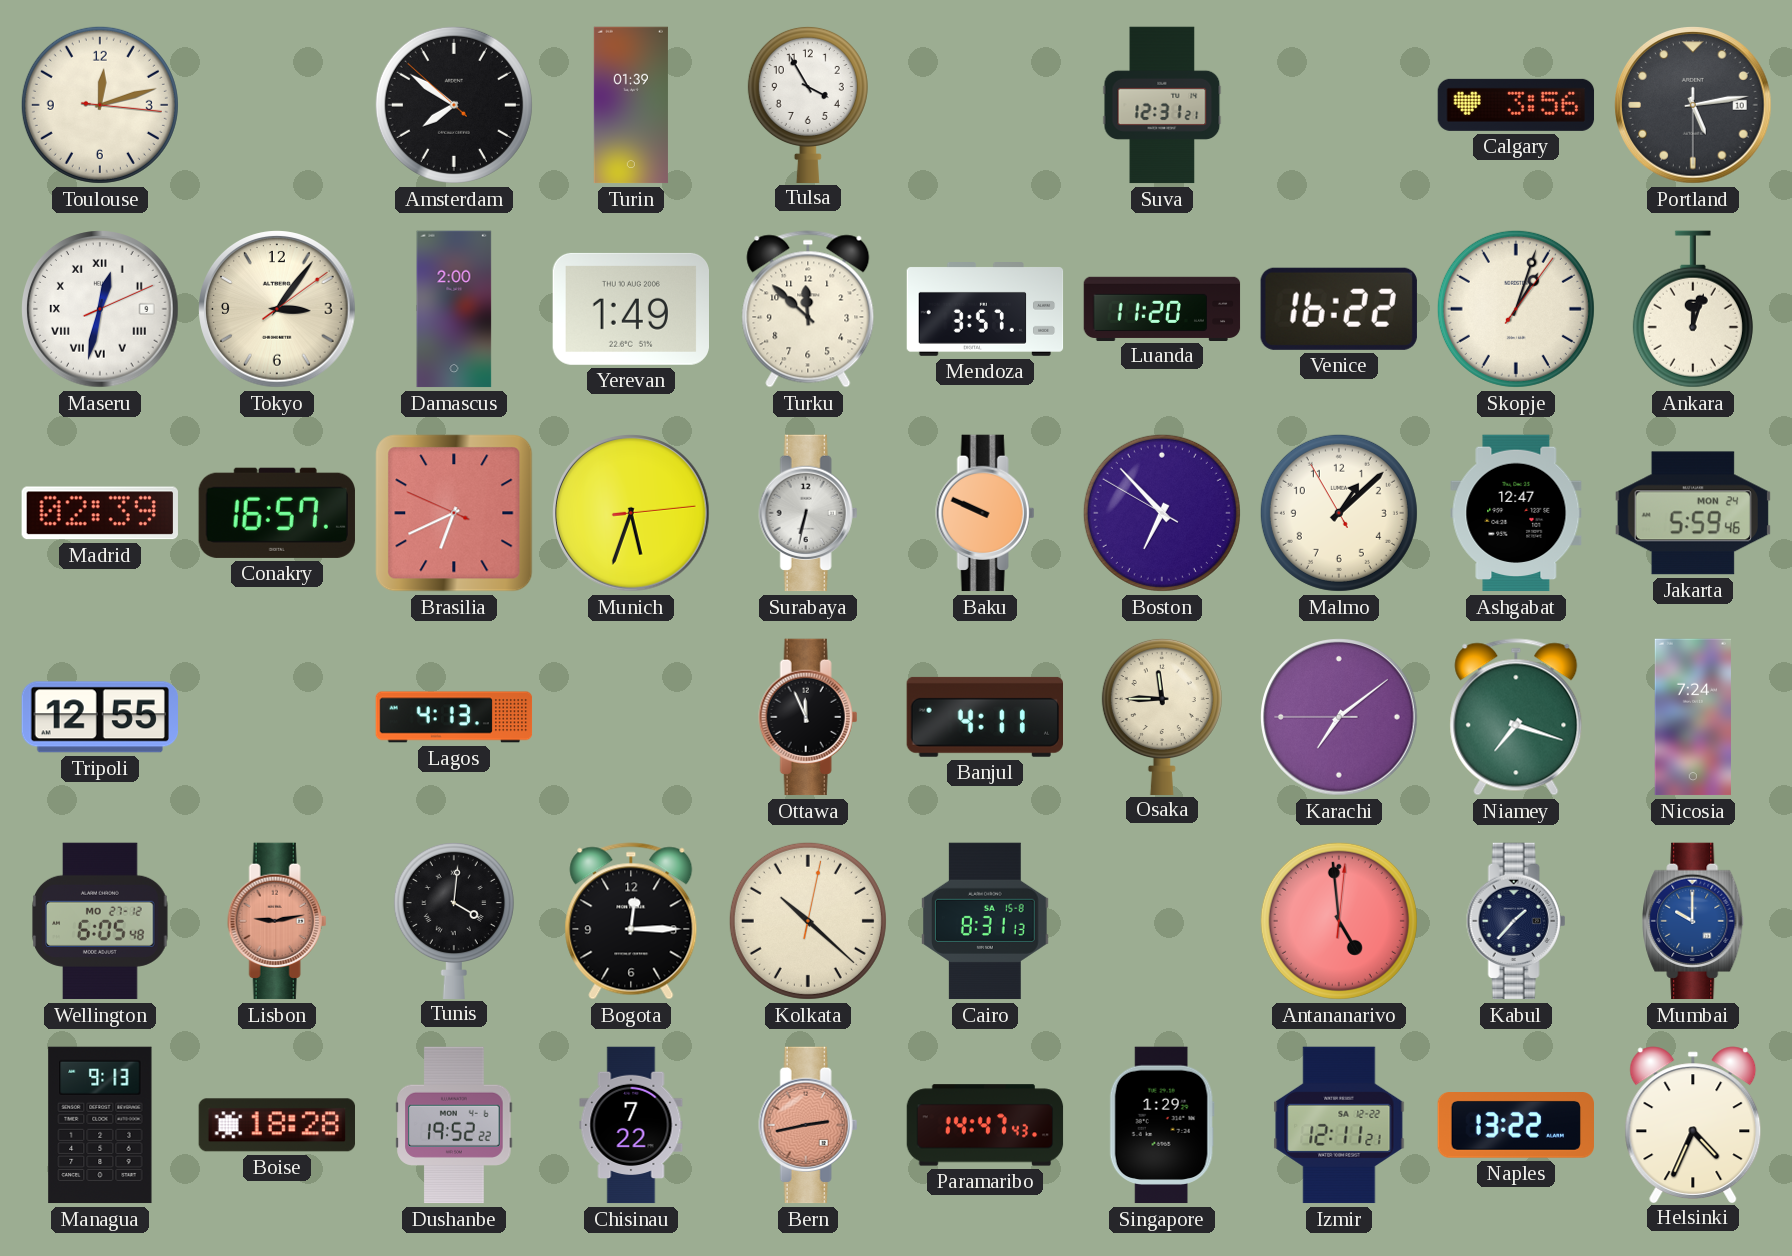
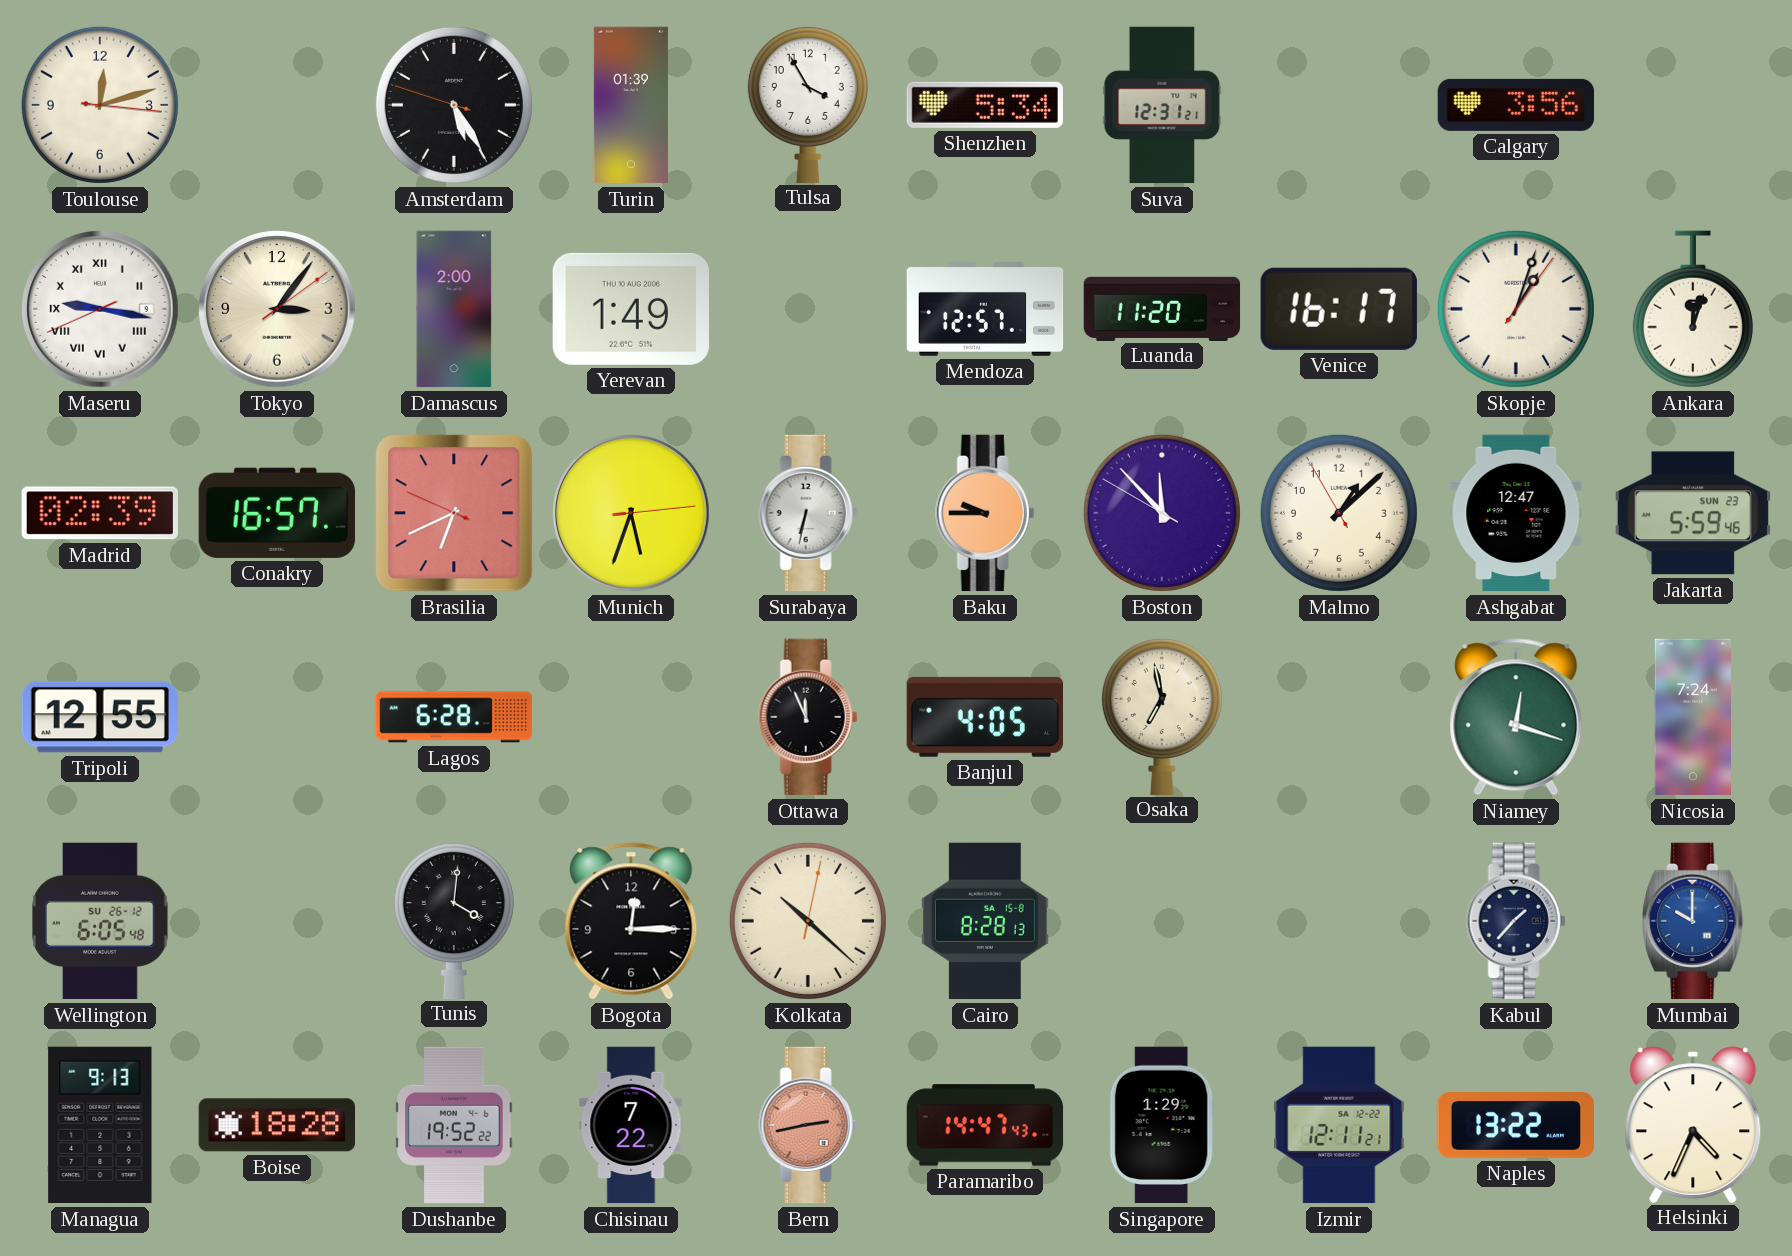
Amsterdam: 7:50 -> 5:24 (454, 105)
Shenzhen: none -> 5:34 (984, 105)
Portland: 5:13 -> none (1693, 105)
Maseru: 12:32 -> 9:16 (100, 309)
Turku: 11:52 -> none (808, 309)
Mendoza: 3:57 -> 12:57 (985, 310)
Venice: 16:22 -> 16:17 (1339, 309)
Baku: 9:49 -> 9:45 (985, 513)
Boston: 6:52 -> 11:52 (1162, 513)
Jakarta date: MON 24 -> SUN 23 (1692, 513)
Lagos: 4:13 -> 6:28 (454, 717)
Banjul: 4:11 -> 4:05 (984, 717)
Osaka: 11:45 -> 6:58 (1162, 716)
Karachi: 7:08 -> none (1339, 717)
Niamey: 7:18 -> 12:18 (1516, 717)
Wellington date: MO 27-12 -> SU 26-12 (100, 921)
Lisbon: 9:13 -> none (277, 921)
Cairo: 8:31 -> 8:28 (986, 921)
Antananarivo: 4:59 -> none (1339, 921)
